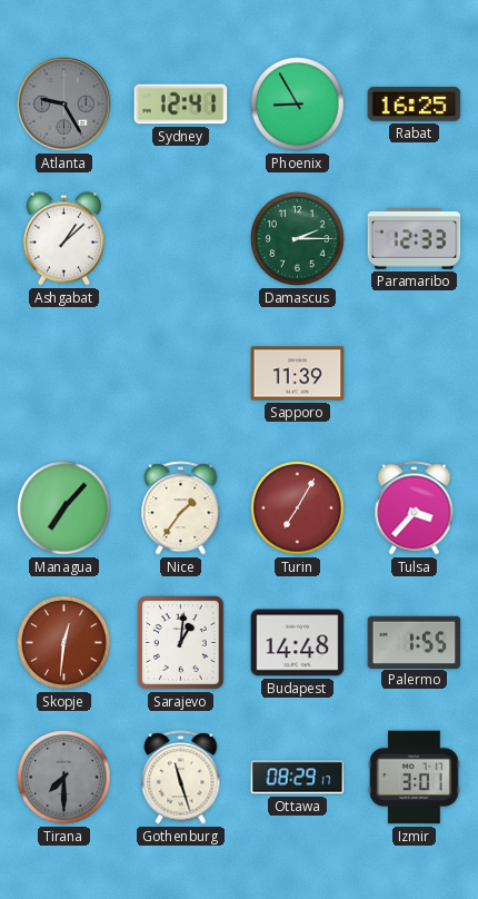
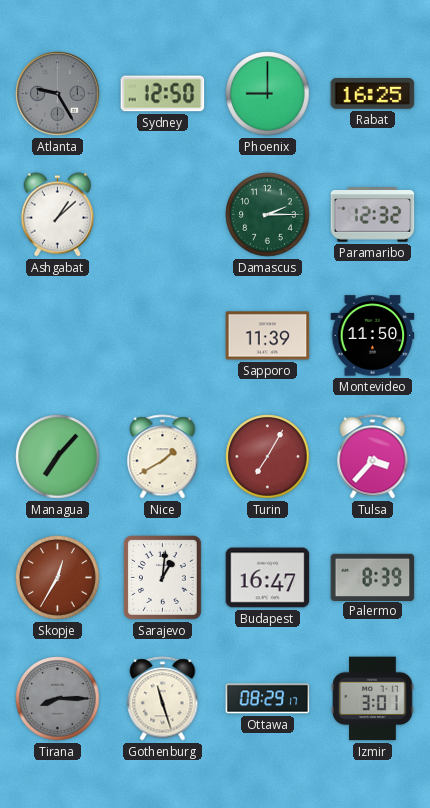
Sydney: 12:41 -> 12:50 (163, 94)
Phoenix: 8:55 -> 9:00 (268, 94)
Paramaribo: 12:33 -> 12:32 (373, 215)
Montevideo: none -> 11:50 (373, 336)
Nice: 1:36 -> 1:40 (163, 457)
Skopje: 12:31 -> 12:35 (58, 578)
Budapest: 14:48 -> 16:47 (268, 578)
Palermo: 1:55 -> 8:39 (373, 577)
Tirana: 7:30 -> 8:15 (58, 699)
